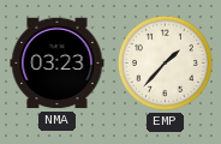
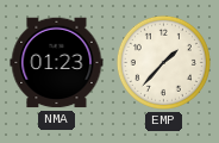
NMA: 03:23 -> 01:23 (57, 63)
